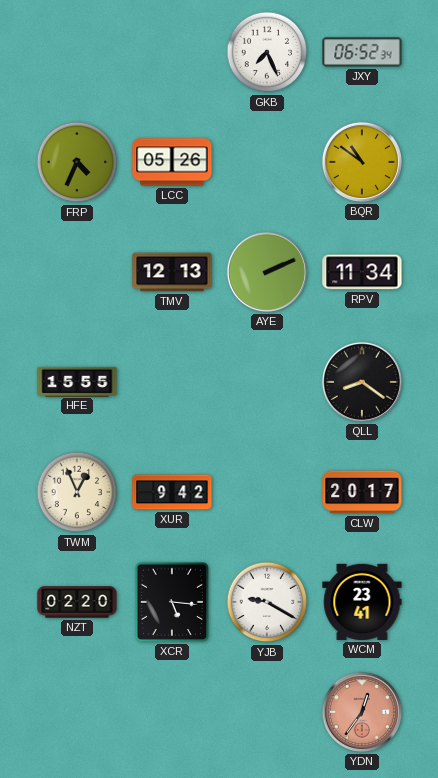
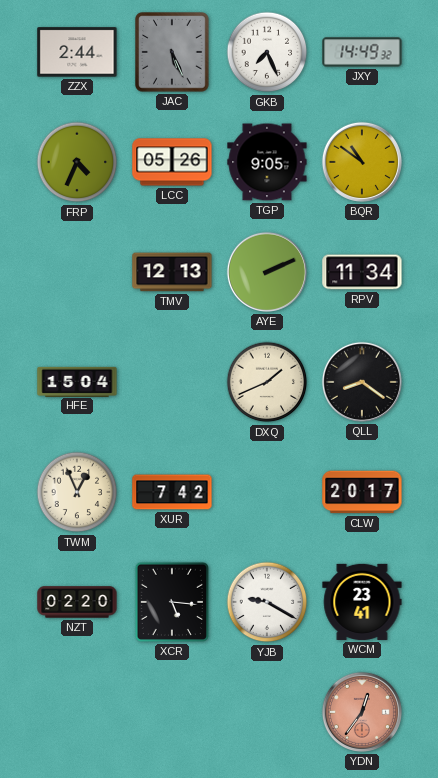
ZZX: none -> 2:44 (77, 52)
JAC: none -> 5:26 (172, 52)
JXY: 06:52 -> 14:49 (362, 52)
TGP: none -> 9:05 (267, 162)
HFE: 15:55 -> 15:04 (77, 381)
DXQ: none -> 1:41 (267, 382)
XUR: 9:42 -> 7:42 (172, 492)
